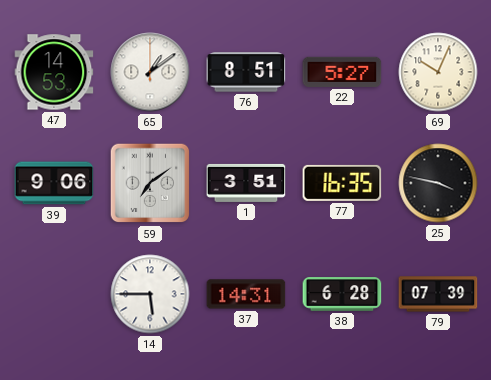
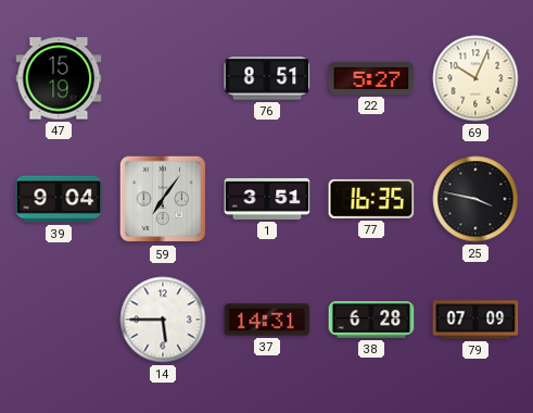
47: 14:53 -> 15:19 (59, 78)
65: 1:09 -> none (150, 72)
39: 9:06 -> 9:04 (59, 199)
59: 7:09 -> 7:06 (163, 199)
79: 07:39 -> 07:09 (475, 320)
